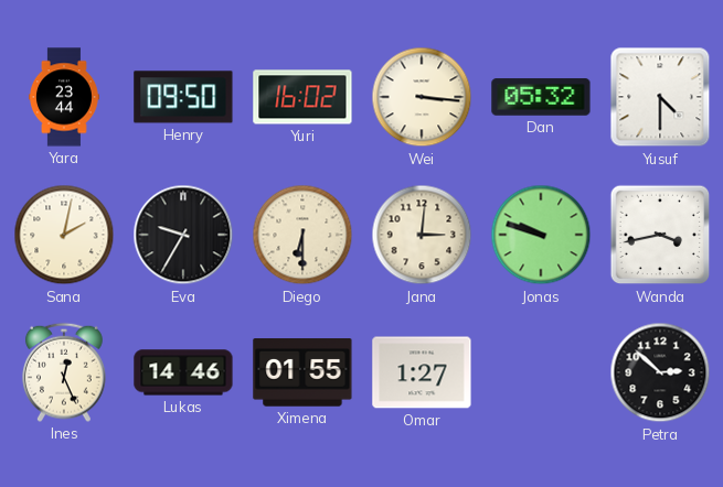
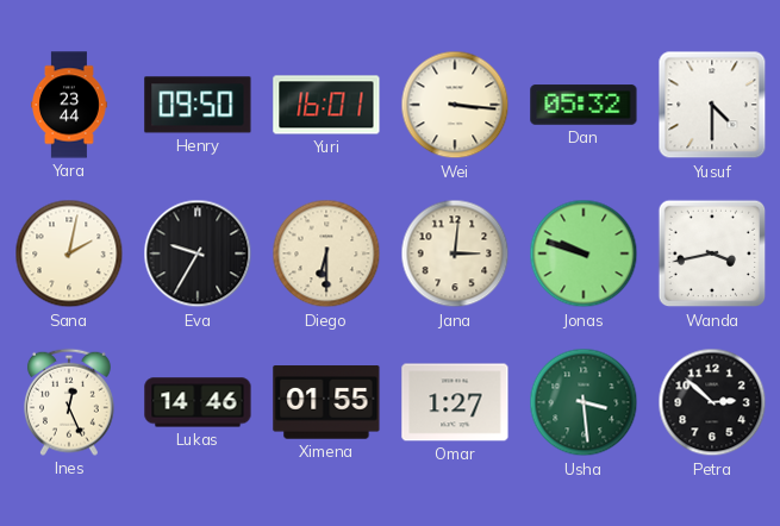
Yuri: 16:02 -> 16:01 (326, 105)
Usha: none -> 3:29 (584, 402)
